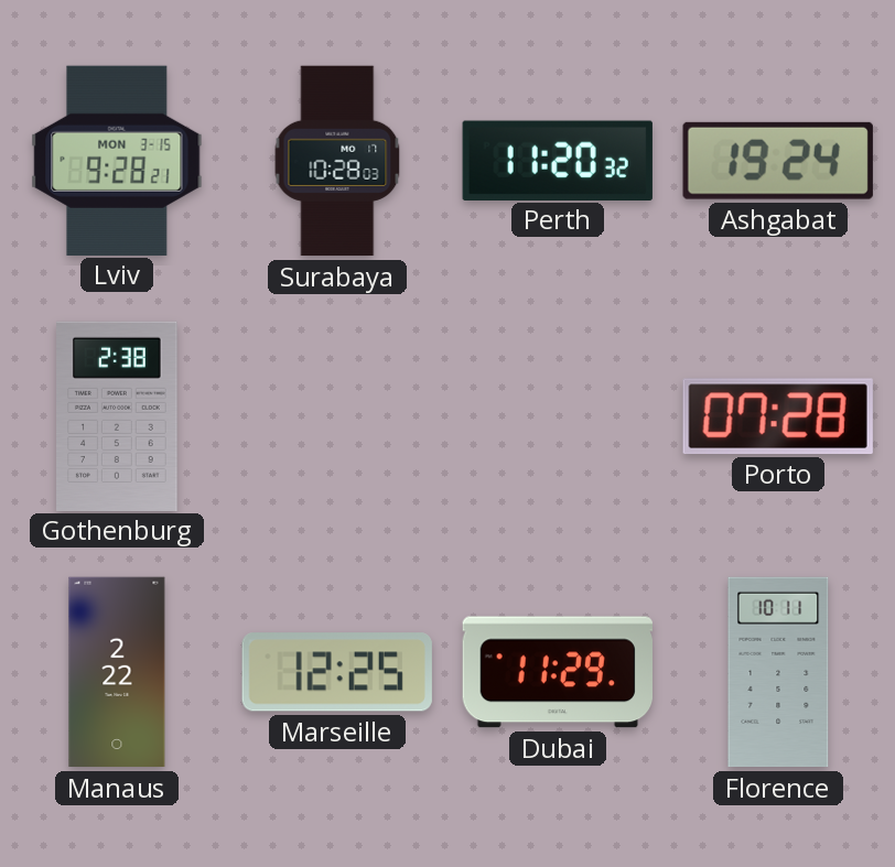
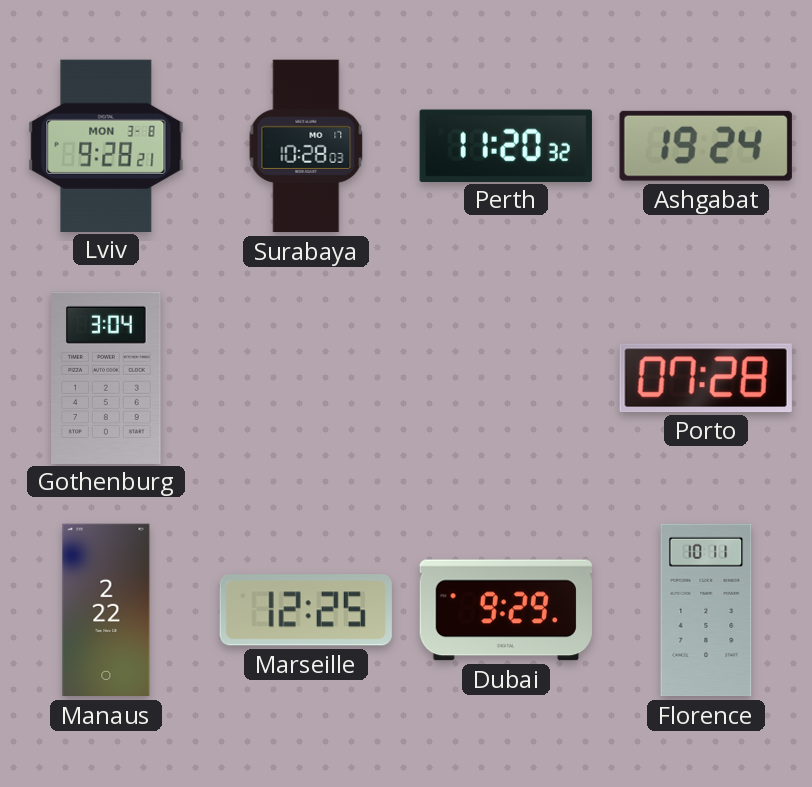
Lviv date: MON 3-15 -> MON 3-8 (106, 145)
Gothenburg: 2:38 -> 3:04 (106, 377)
Dubai: 11:29 -> 9:29 (506, 610)
